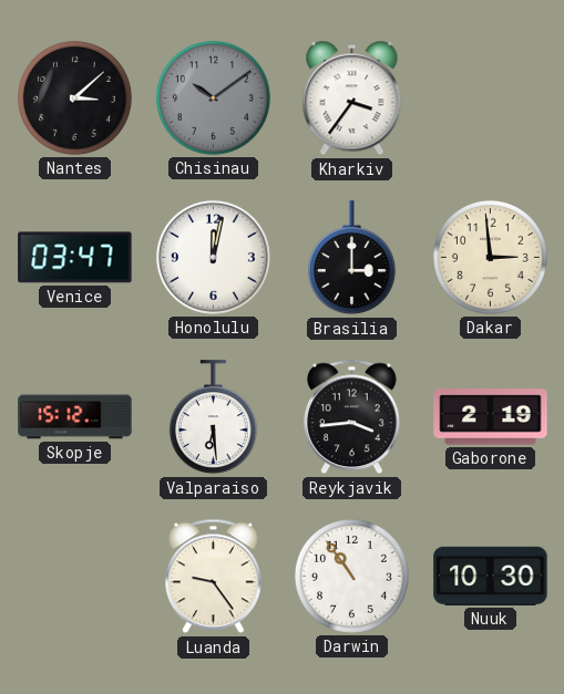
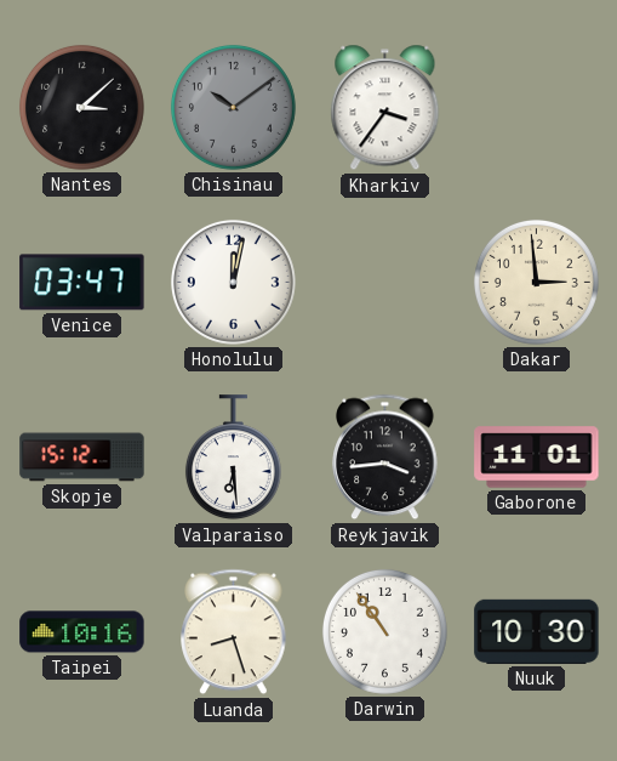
Brasilia: 3:00 -> none (351, 258)
Gaborone: 2:19 -> 11:01 (537, 458)
Taipei: none -> 10:16 (82, 632)
Luanda: 9:24 -> 8:27 (234, 632)
